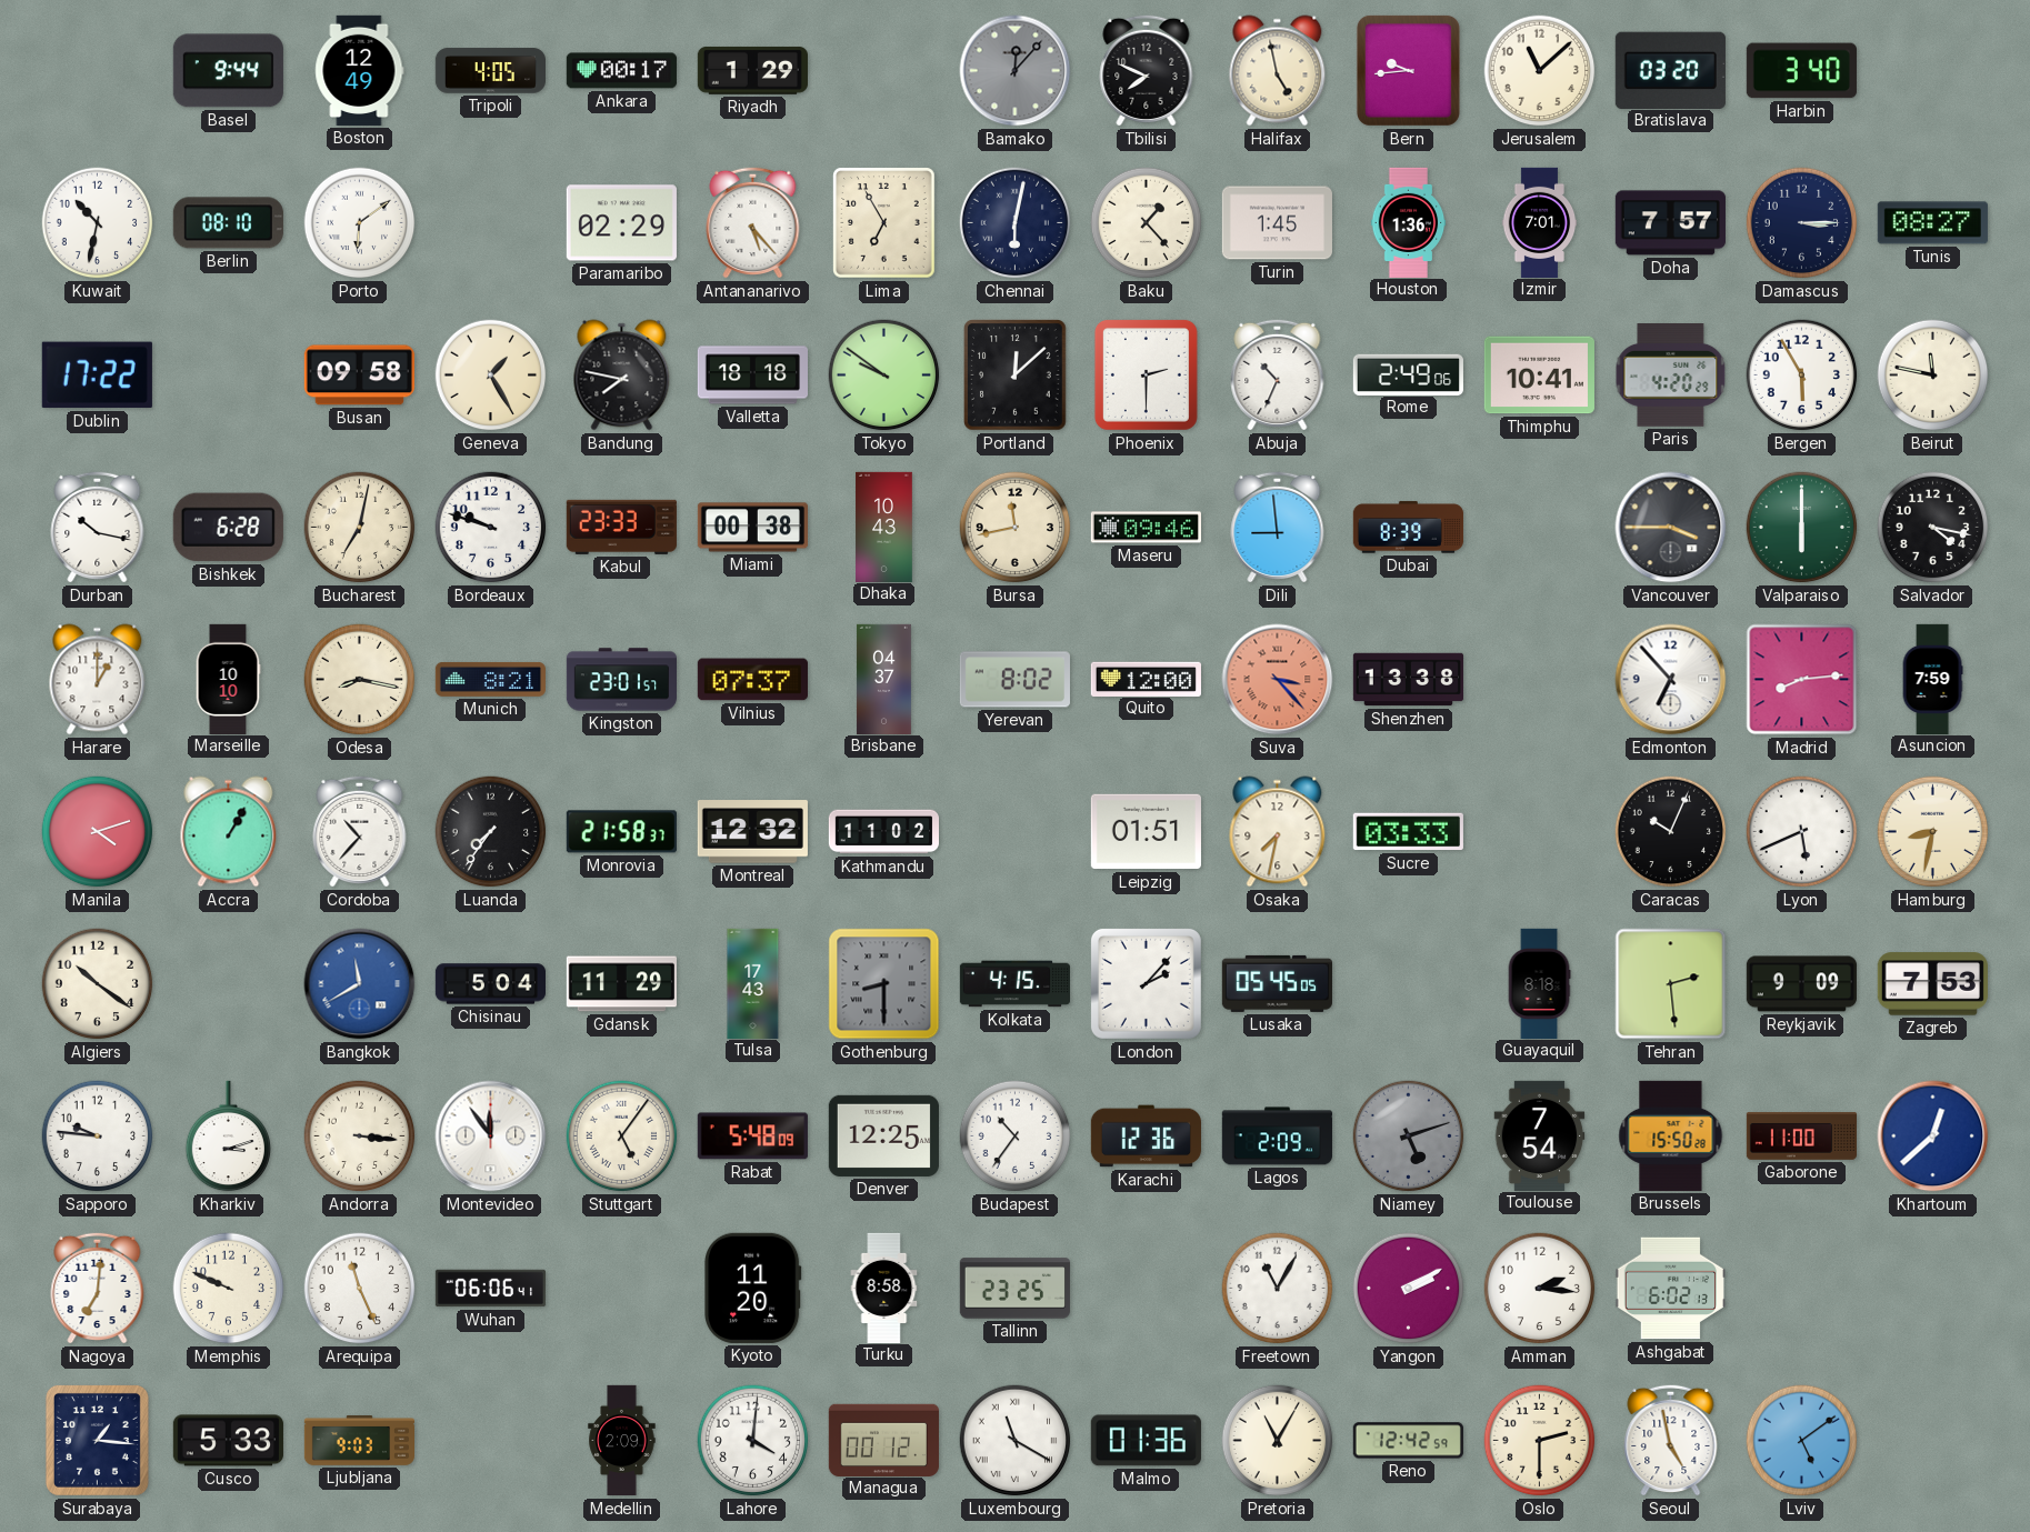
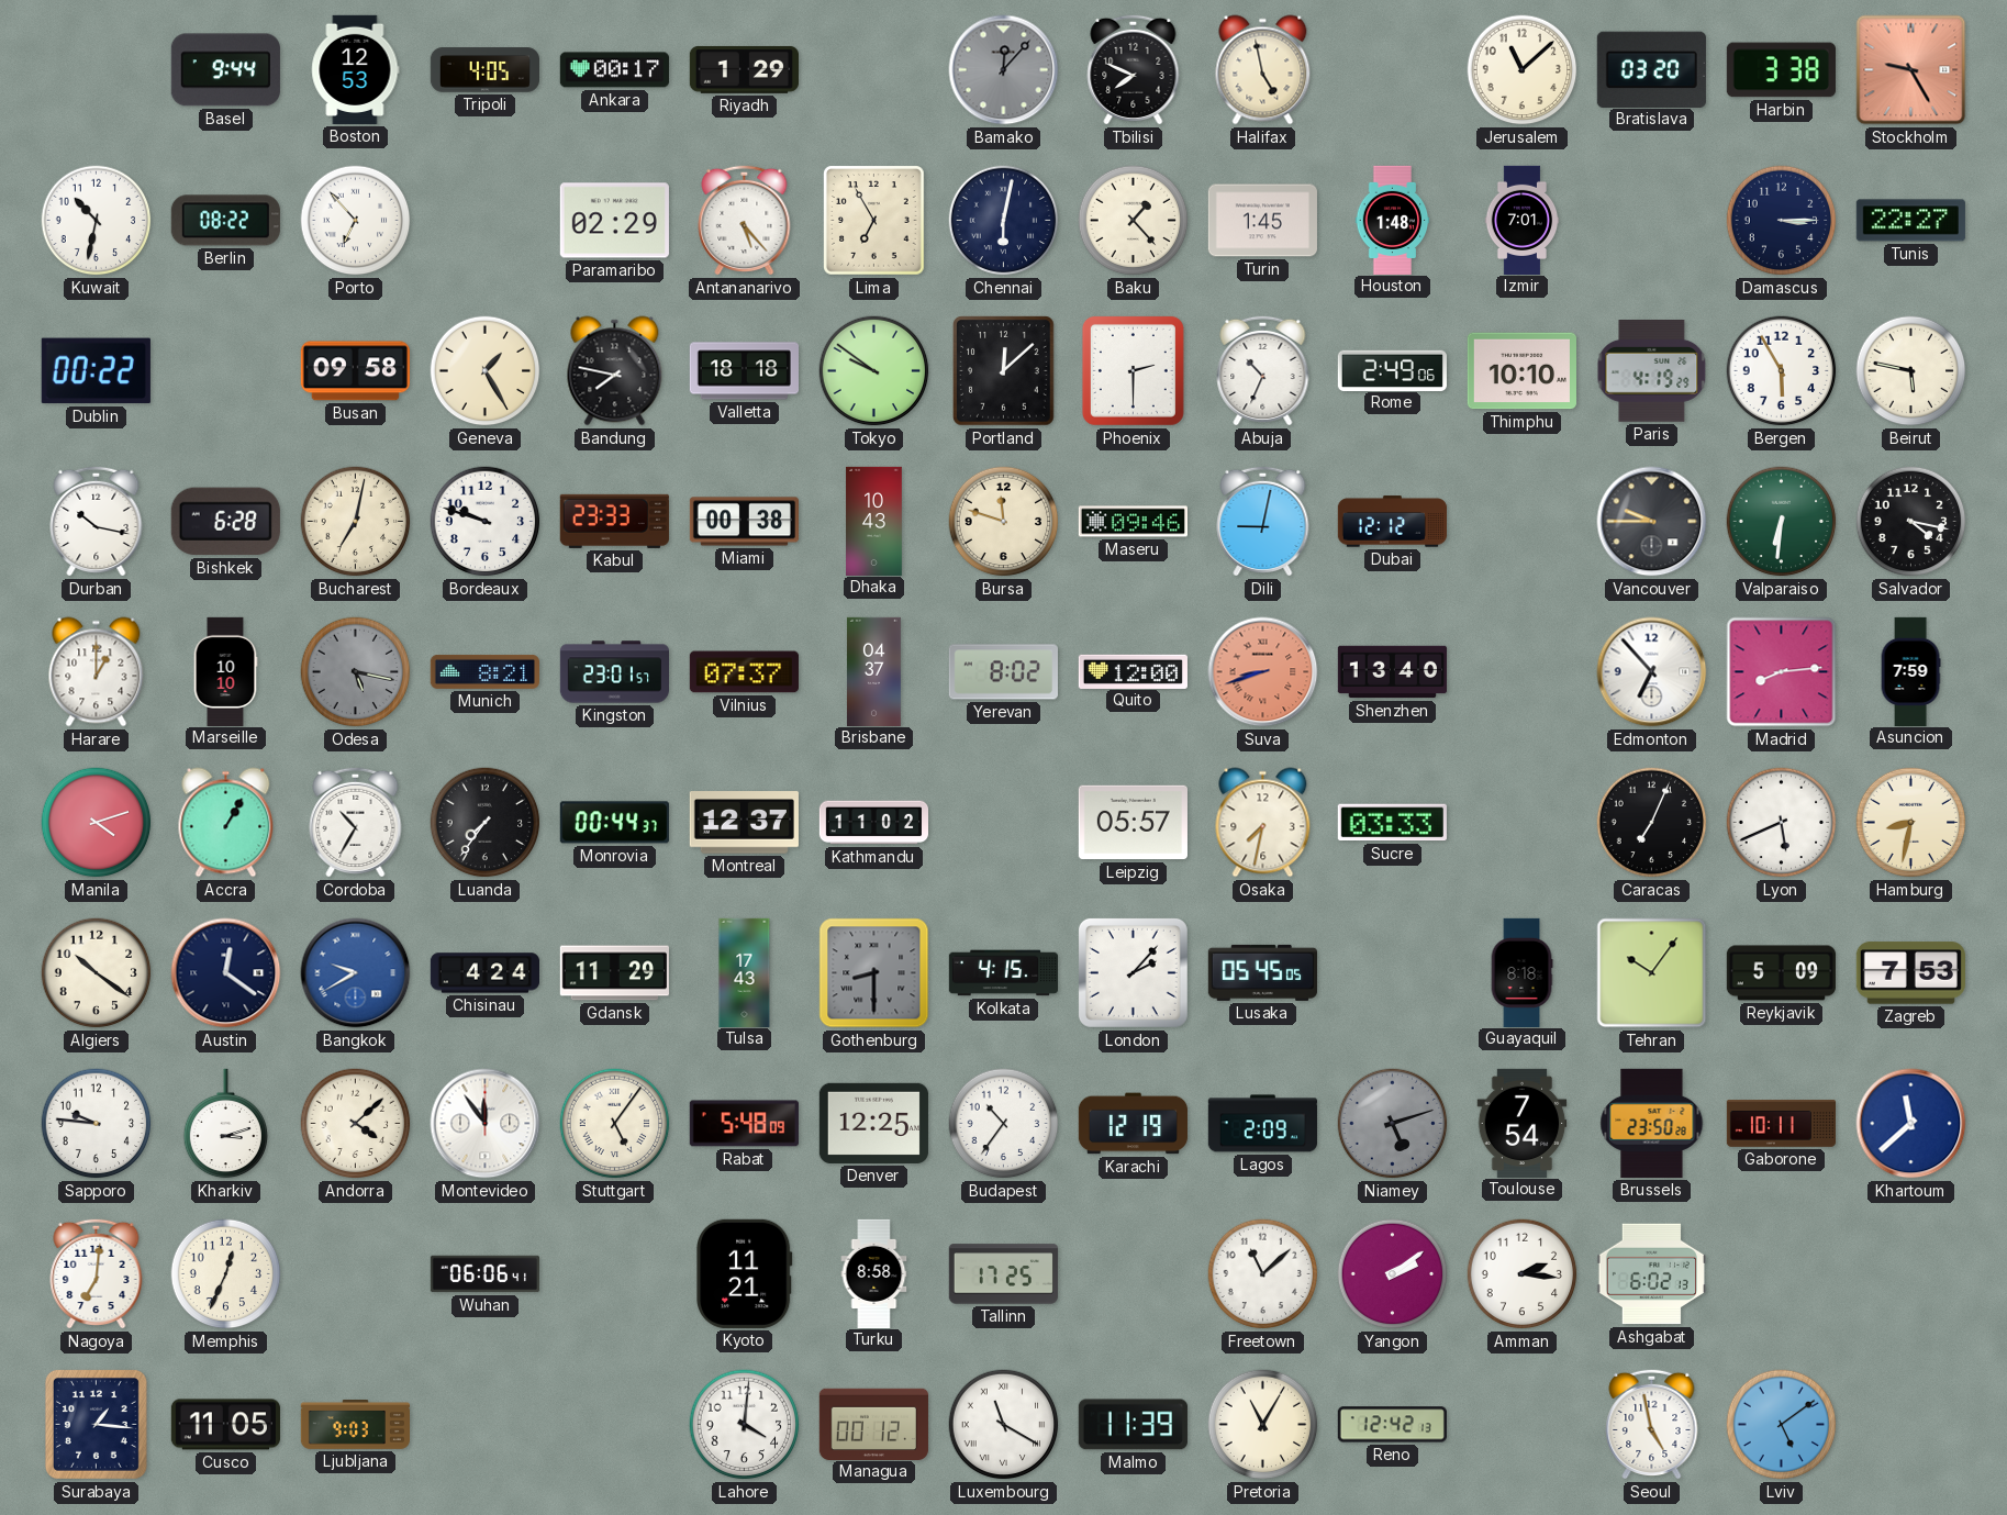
Boston: 12:49 -> 12:53 (356, 69)
Bern: 9:44 -> none (1408, 70)
Harbin: 3:40 -> 3:38 (1781, 70)
Stockholm: none -> 9:25 (1911, 70)
Berlin: 08:10 -> 08:22 (225, 221)
Porto: 6:09 -> 6:53 (356, 221)
Houston: 1:36 -> 1:48 (1393, 220)
Doha: 7:57 -> none (1670, 223)
Tunis: 08:27 -> 22:27 (1910, 221)
Dublin: 17:22 -> 00:22 (96, 371)
Thimphu: 10:41 -> 10:10 (1521, 371)
Paris: 4:20 -> 4:19 (1652, 371)
Beirut: 11:47 -> 5:47 (1911, 371)
Bursa: 11:43 -> 11:48 (1004, 522)
Dili: 8:59 -> 9:02 (1263, 521)
Dubai: 8:39 -> 12:12 (1392, 522)
Vancouver: 3:45 -> 9:45 (1652, 522)
Valparaiso: 6:00 -> 6:31 (1782, 522)
Odesa: 8:17 -> 5:17 (356, 672)
Odesa dial: cream -> grey (356, 672)
Suva: 3:23 -> 8:42 (1263, 672)
Shenzhen: 13:38 -> 13:40 (1392, 672)
Cordoba: 10:37 -> 10:35 (356, 822)
Monrovia: 21:58 -> 00:44 (614, 823)
Montreal: 12:32 -> 12:37 (744, 823)
Leipzig: 01:51 -> 05:57 (1133, 823)
Caracas: 10:04 -> 7:04 (1652, 823)
Austin: none -> 12:21 (226, 973)
Bangkok: 11:40 -> 9:40 (356, 973)
Chisinau: 5:04 -> 4:24 (484, 973)
Tehran: 2:29 -> 10:06 (1652, 973)
Reykjavik: 9:09 -> 5:09 (1781, 973)
Andorra: 3:16 -> 4:08 (356, 1124)
Karachi: 12:36 -> 12:19 (1133, 1124)
Brussels: 15:50 -> 23:50 (1652, 1123)
Gaborone: 11:00 -> 10:11 (1781, 1124)
Khartoum: 12:38 -> 11:38 (1911, 1124)
Memphis: 9:49 -> 12:34 (226, 1274)
Arequipa: 11:26 -> none (360, 1289)
Kyoto: 11:20 -> 11:21 (745, 1273)
Tallinn: 23:25 -> 17:25 (1003, 1274)
Freetown: 11:05 -> 11:08 (1263, 1274)
Yangon: 2:10 -> 2:09 (1393, 1274)
Cusco: 5:33 -> 11:05 (225, 1425)
Medellin: 2:09 -> none (622, 1441)
Malmo: 01:36 -> 11:39 (1133, 1425)
Reno: 12:42:59 -> 12:42:13 (1392, 1425)
Oslo: 2:30 -> none (1540, 1441)
